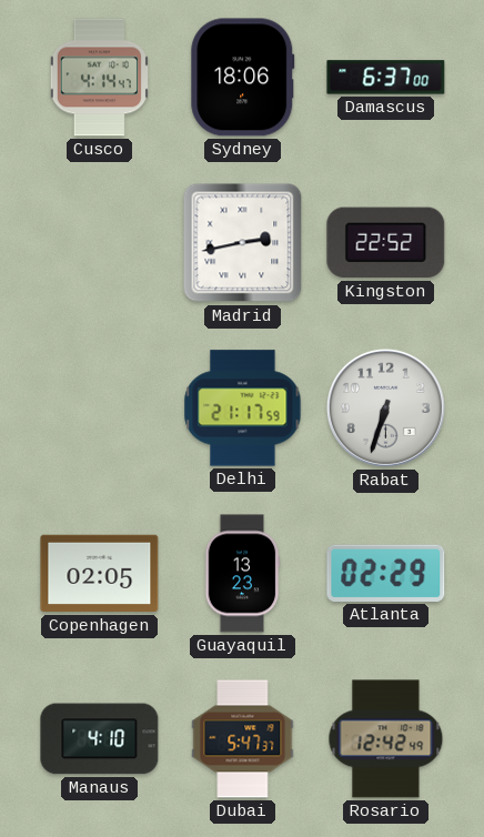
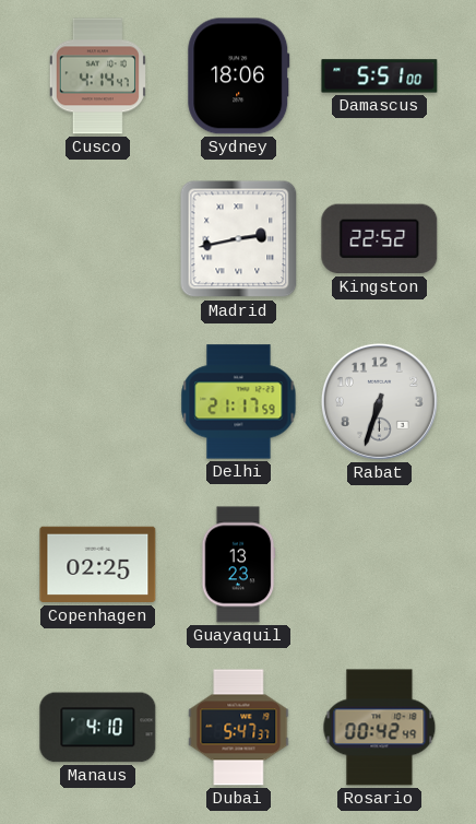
Damascus: 6:37 -> 5:51 (380, 76)
Copenhagen: 02:05 -> 02:25 (98, 565)
Atlanta: 02:29 -> none (386, 573)
Rosario: 12:42 -> 00:42 (380, 728)
